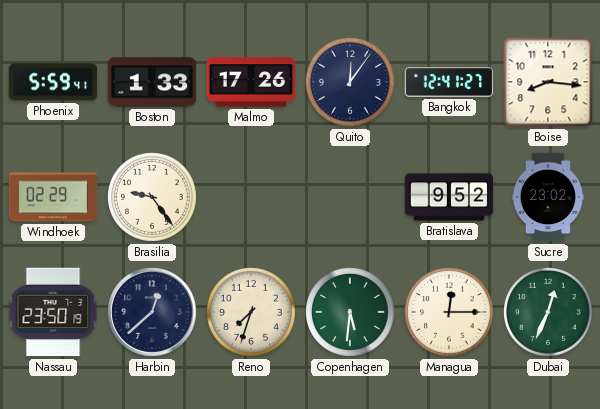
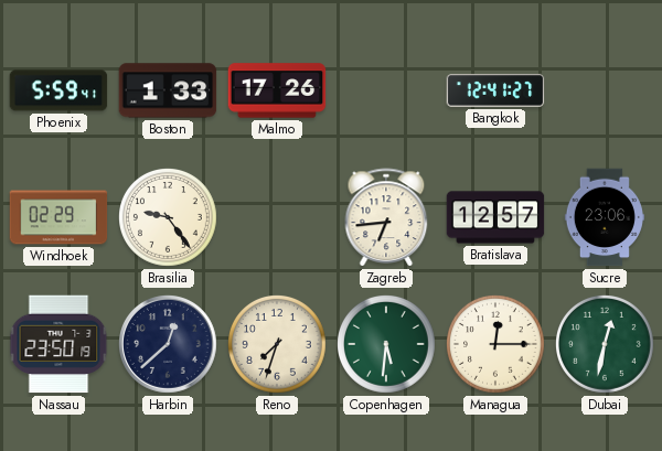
Quito: 12:06 -> none (351, 83)
Boise: 8:16 -> none (548, 82)
Zagreb: none -> 6:44 (386, 217)
Bratislava: 9:52 -> 12:57 (495, 217)
Sucre: 23:02 -> 23:06 (605, 217)
Dubai: 12:34 -> 12:32 (606, 345)
